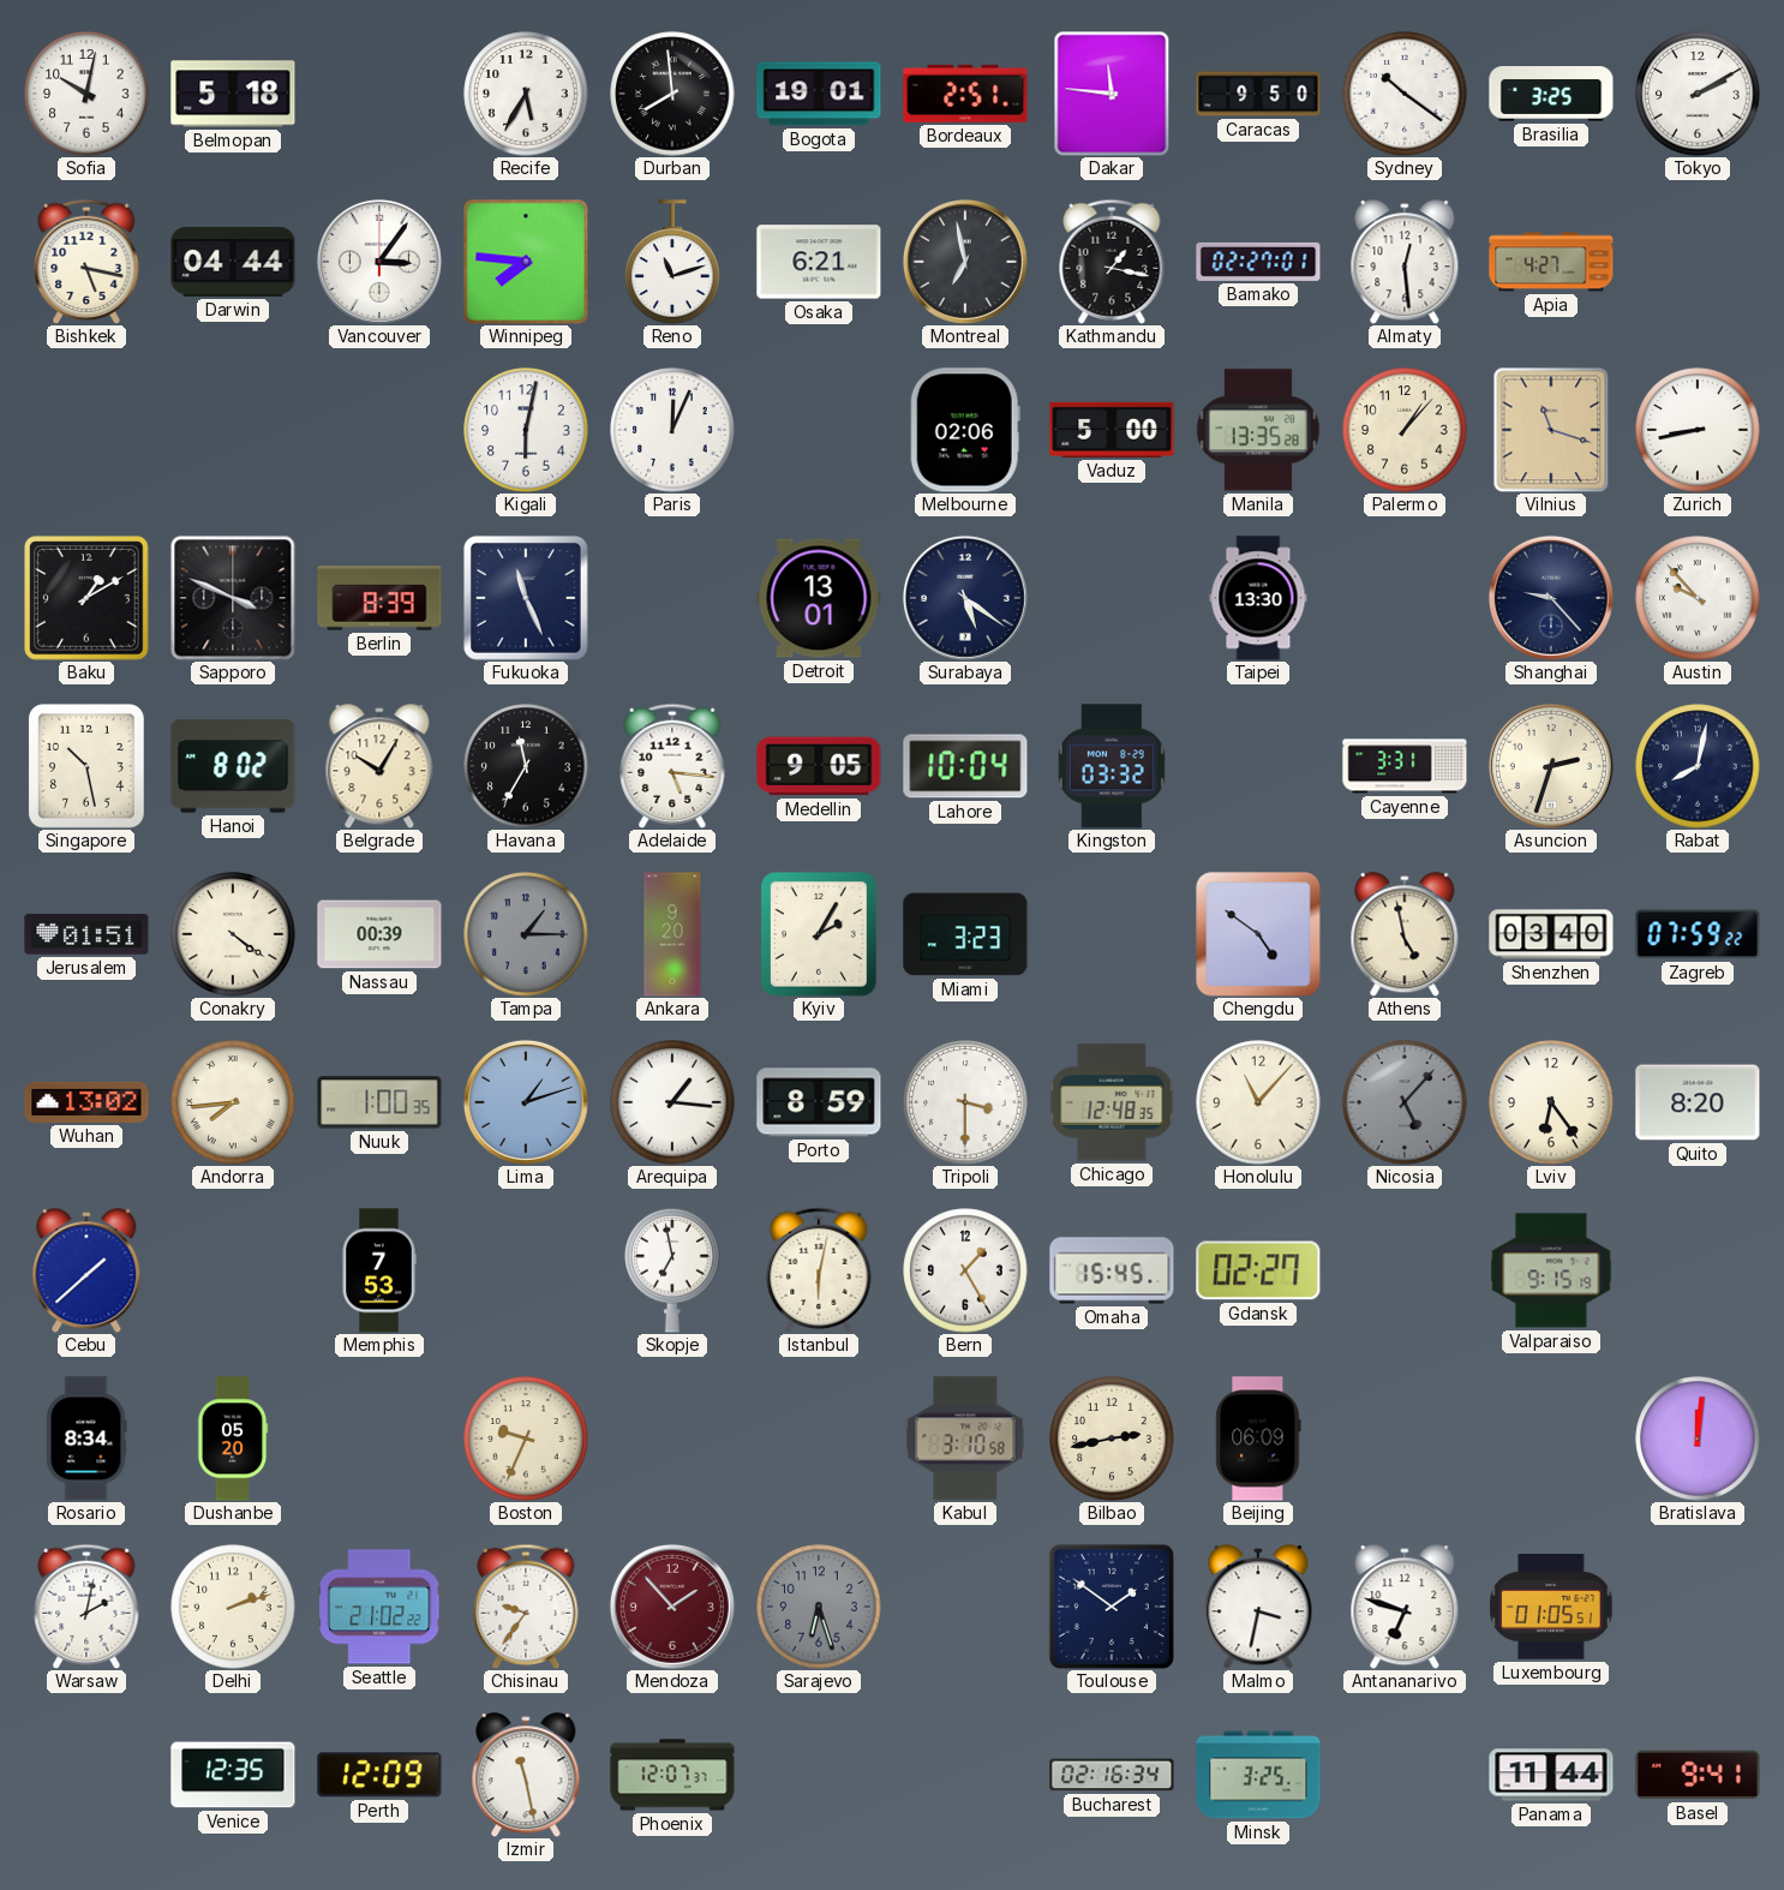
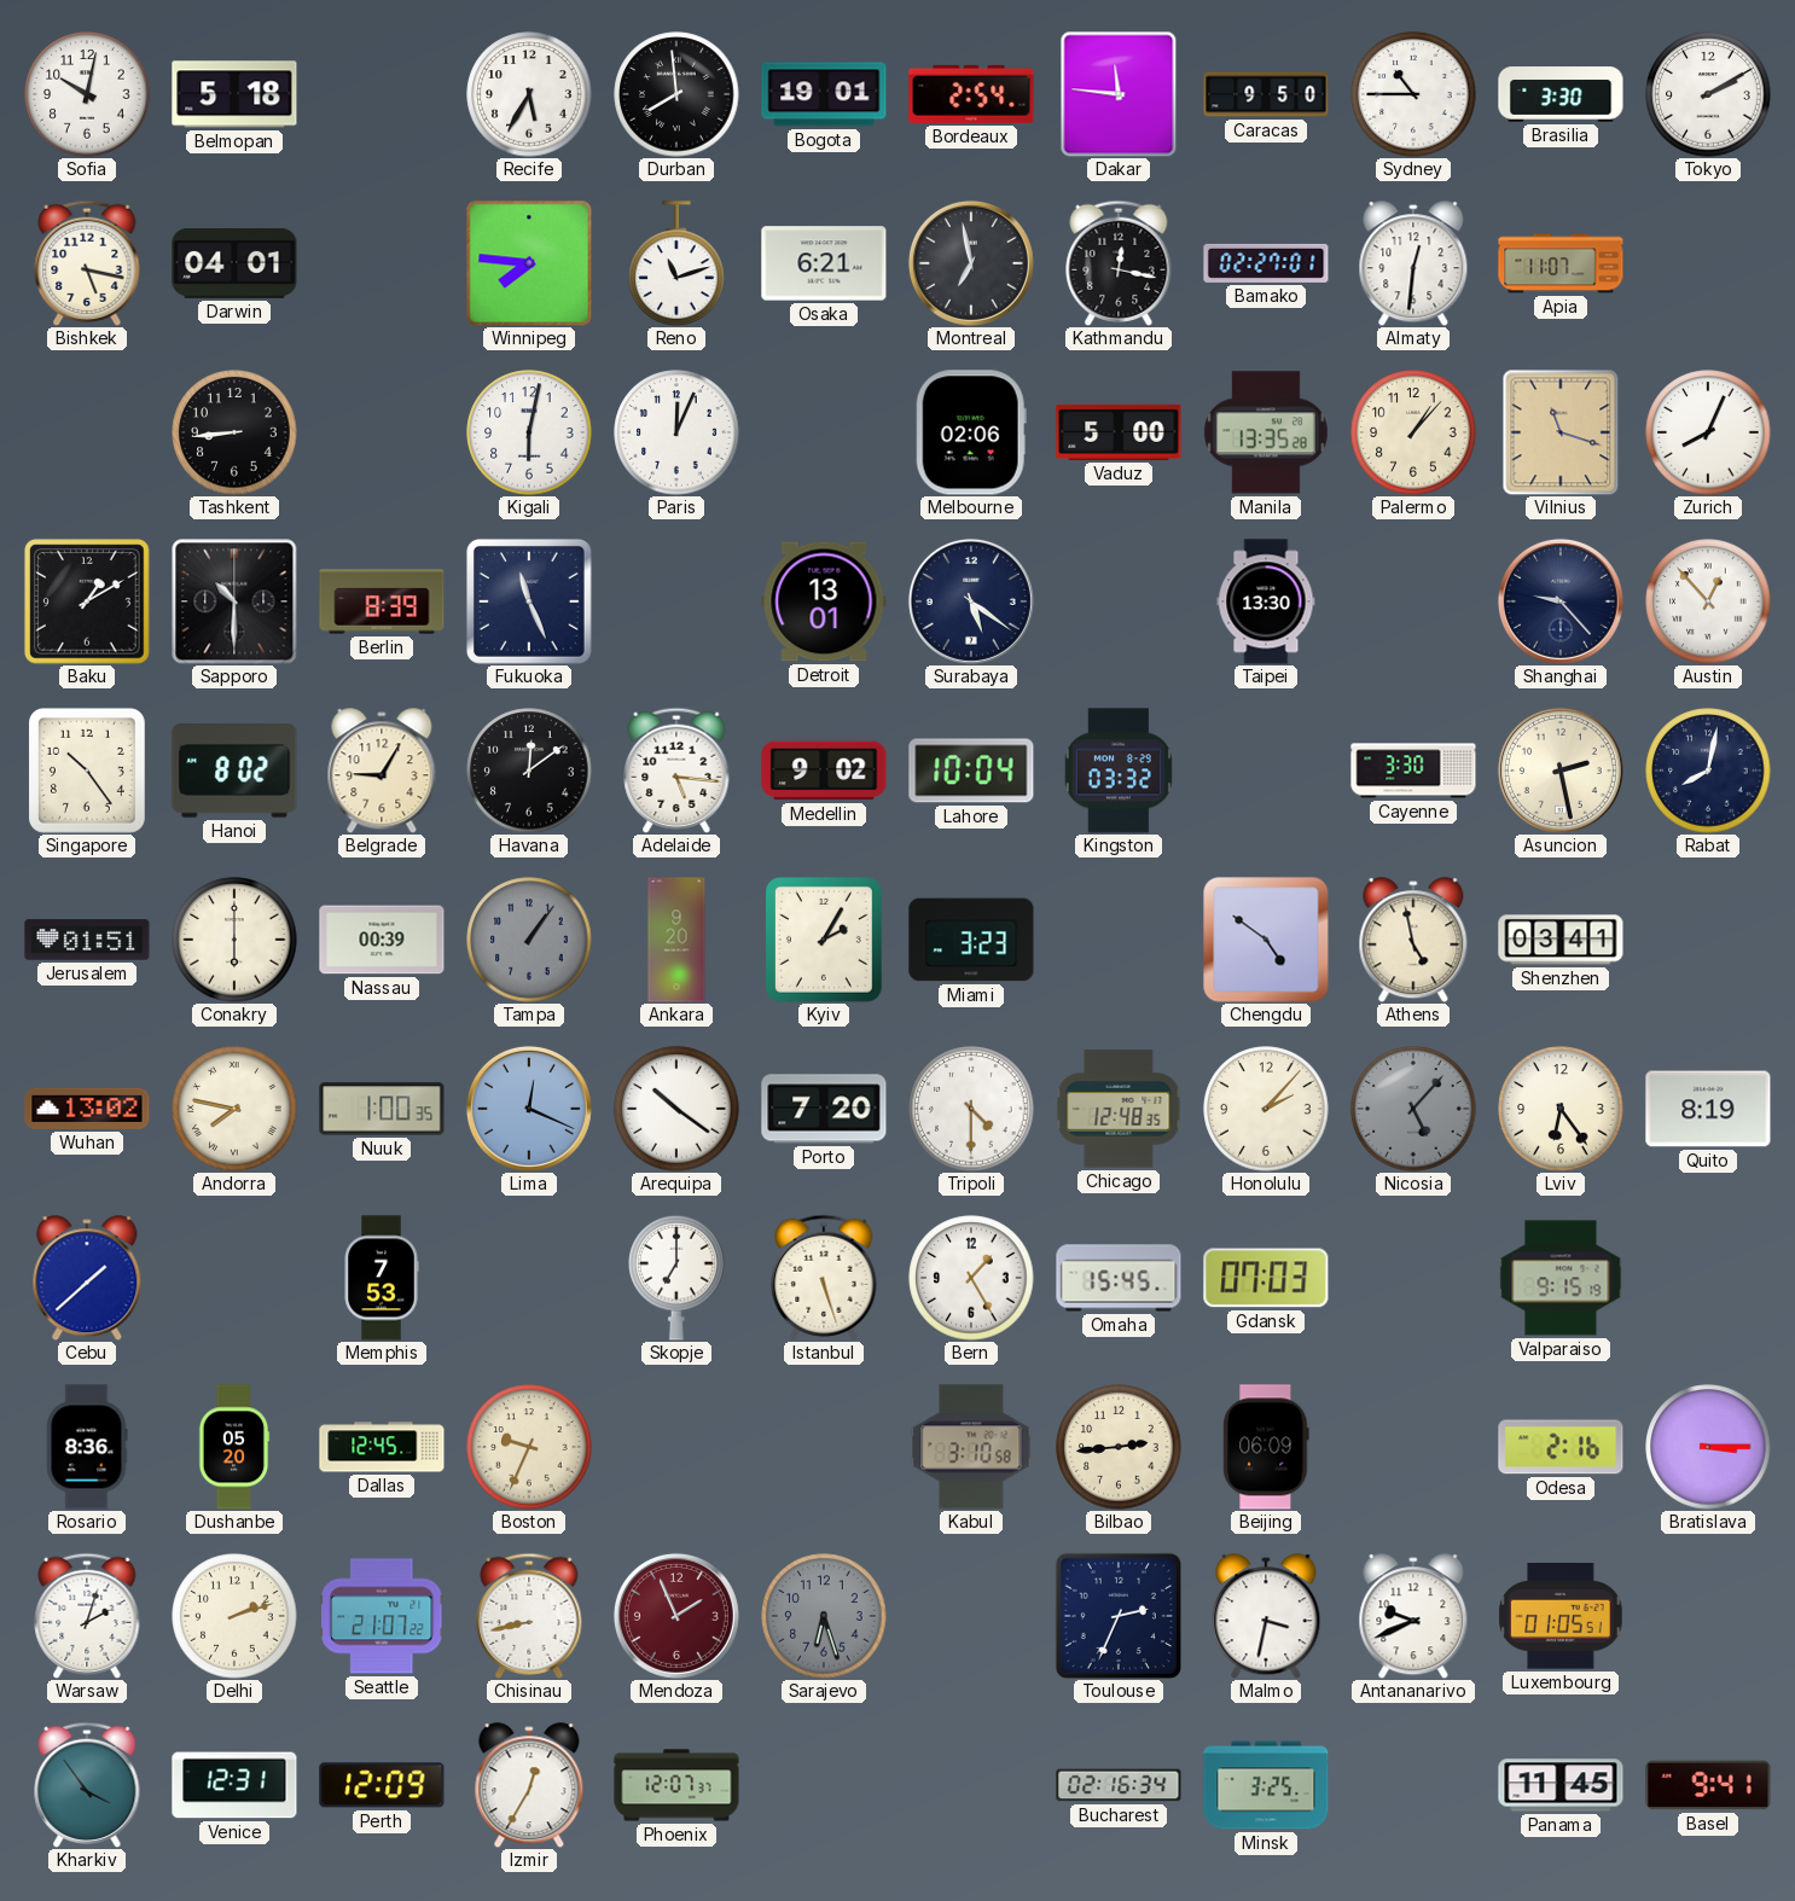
Bordeaux: 2:51 -> 2:54 (971, 94)
Sydney: 10:21 -> 10:45 (1413, 94)
Brasilia: 3:25 -> 3:30 (1561, 94)
Darwin: 04:44 -> 04:01 (234, 263)
Vancouver: 3:06 -> none (379, 262)
Kathmandu: 1:17 -> 12:17 (1119, 263)
Almaty: 12:29 -> 12:31 (1413, 263)
Apia: 4:27 -> 11:07 (1561, 263)
Tashkent: none -> 8:44 (234, 432)
Zurich: 8:43 -> 8:04 (1708, 432)
Sapporo: 3:49 -> 10:30 (234, 601)
Austin: 9:53 -> 12:53 (1708, 601)
Singapore: 10:28 -> 10:24 (87, 772)
Belgrade: 10:05 -> 9:05 (382, 771)
Havana: 11:35 -> 12:09 (529, 771)
Medellin: 9:05 -> 9:02 (824, 771)
Cayenne: 3:31 -> 3:30 (1413, 771)
Asuncion: 2:33 -> 2:28 (1561, 771)
Conakry: 4:21 -> 6:00 (234, 940)
Tampa: 1:15 -> 1:06 (529, 940)
Shenzhen: 03:40 -> 03:41 (1561, 940)
Zagreb: 07:59 -> none (1698, 934)
Andorra: 7:44 -> 7:47 (234, 1109)
Lima: 1:12 -> 12:19 (529, 1109)
Arequipa: 1:16 -> 10:21 (676, 1109)
Porto: 8:59 -> 7:20 (824, 1109)
Tripoli: 3:30 -> 4:30 (971, 1109)
Honolulu: 11:07 -> 2:07 (1266, 1109)
Quito: 8:20 -> 8:19 (1708, 1109)
Skopje: 6:58 -> 7:00 (676, 1278)
Istanbul: 6:02 -> 5:27 (824, 1278)
Gdansk: 02:27 -> 07:03 (1266, 1278)
Rosario: 8:34 -> 8:36 (87, 1447)
Dallas: none -> 12:45 (382, 1447)
Bilbao: 2:43 -> 2:44 (1119, 1447)
Odesa: none -> 2:16 (1561, 1447)
Bratislava: 12:01 -> 3:15 (1708, 1447)
Warsaw: 2:02 -> 2:03 (87, 1616)
Seattle: 21:02 -> 21:07 (382, 1616)
Chisinau: 9:36 -> 8:43 (529, 1616)
Mendoza: 1:53 -> 1:56 (676, 1616)
Toulouse: 1:51 -> 2:34 (1119, 1616)
Antananarivo: 6:48 -> 9:41 (1413, 1616)
Kharkiv: none -> 3:54 (87, 1785)
Venice: 12:35 -> 12:31 (234, 1785)
Izmir: 11:28 -> 12:35 (529, 1785)
Panama: 11:44 -> 11:45 (1561, 1785)
